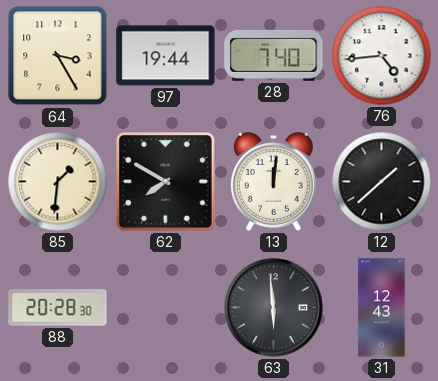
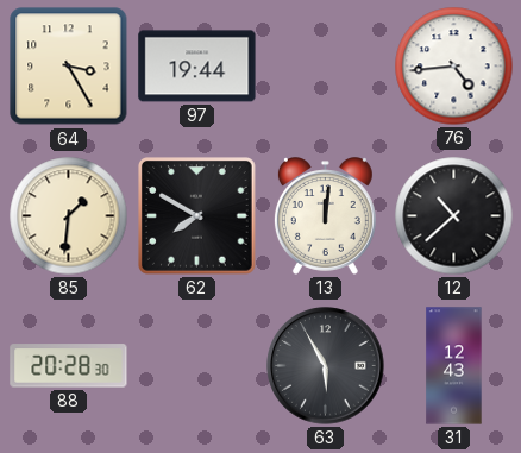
28: 7:40 -> none (274, 55)
12: 1:38 -> 10:38 (454, 216)
63: 5:59 -> 5:55 (326, 366)
